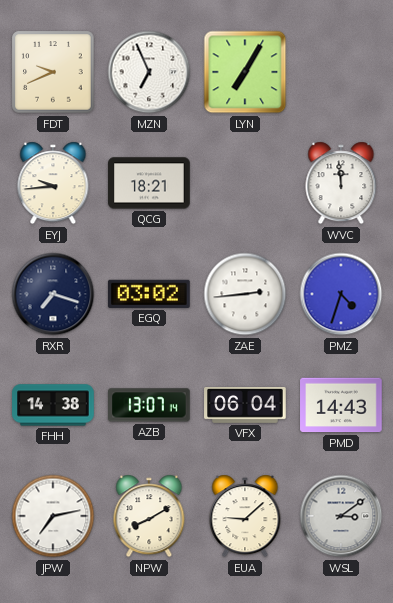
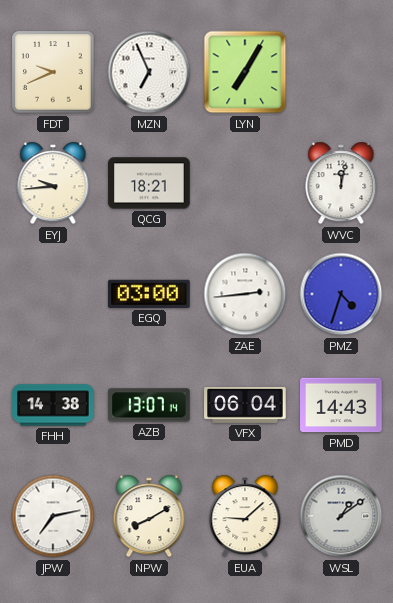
WVC: 11:59 -> 12:02 (341, 183)
RXR: 7:18 -> none (53, 294)
EGQ: 03:02 -> 03:00 (150, 294)
WSL: 3:09 -> 1:09 (341, 516)
